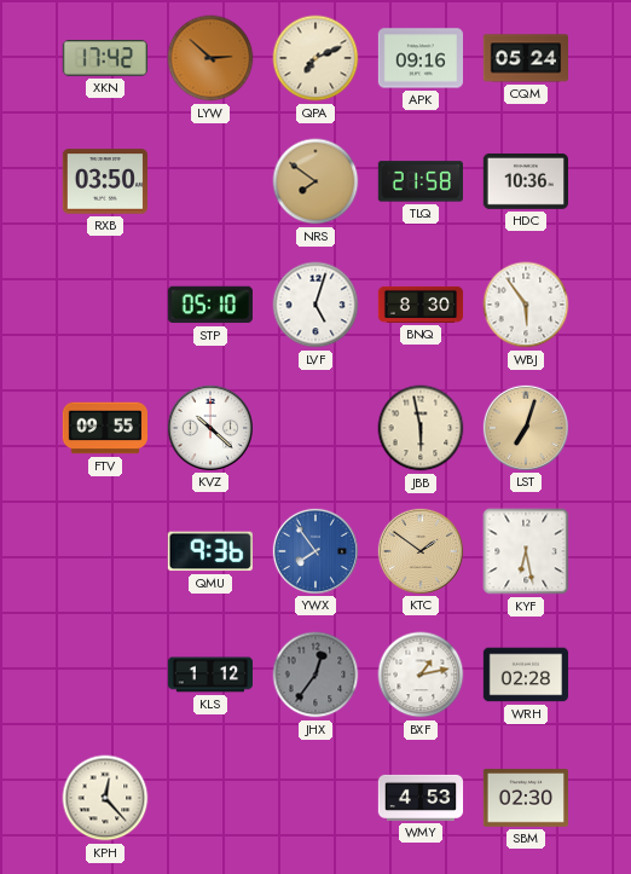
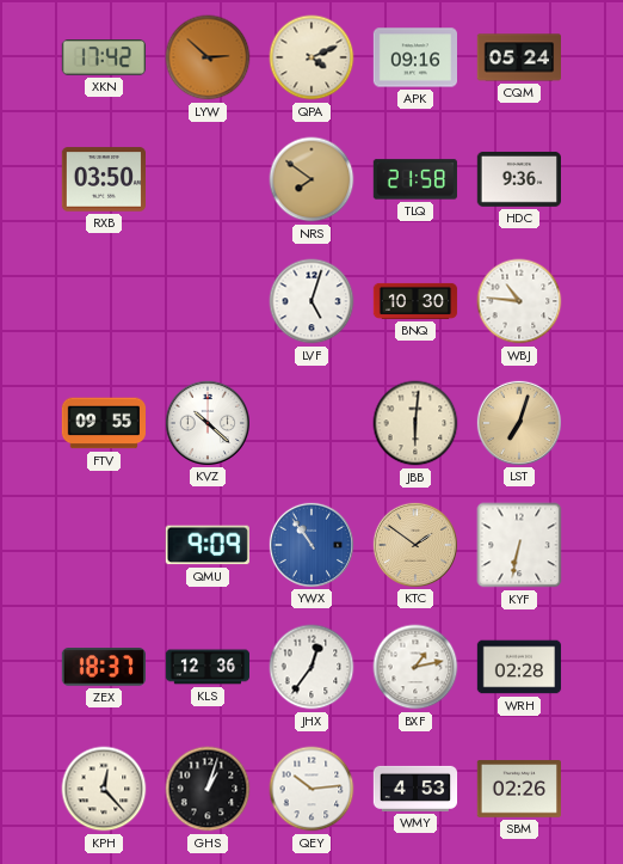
QPA: 7:11 -> 4:11 (311, 57)
HDC: 10:36 -> 9:36 (518, 179)
STP: 05:10 -> none (209, 305)
BNQ: 8:30 -> 10:30 (415, 301)
WBJ: 5:54 -> 10:46 (519, 301)
JBB: 5:58 -> 6:01 (415, 423)
QMU: 9:36 -> 9:09 (208, 545)
YWX: 7:54 -> 10:54 (310, 544)
KYF: 6:28 -> 6:32 (519, 545)
ZEX: none -> 18:37 (103, 667)
KLS: 1:12 -> 12:36 (208, 667)
JHX dial: grey -> white (311, 667)
GHS: none -> 1:03 (208, 789)
QEY: none -> 10:14 (311, 789)
SBM: 02:30 -> 02:26 (518, 789)
